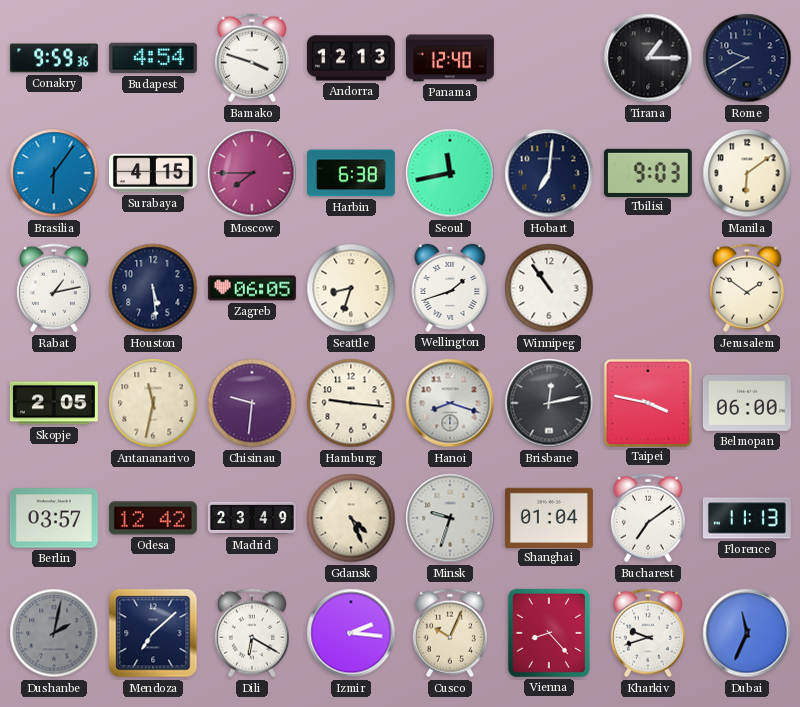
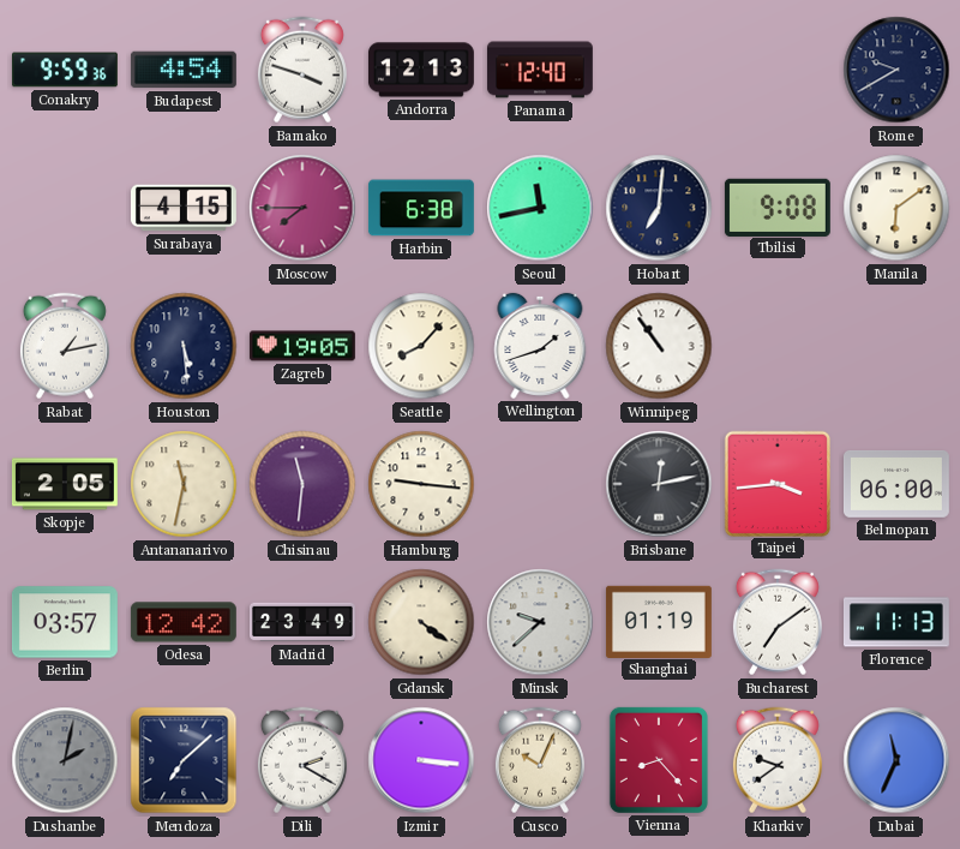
Tirana: 1:15 -> none (648, 58)
Brasilia: 6:06 -> none (54, 173)
Tbilisi: 9:03 -> 9:08 (778, 207)
Zagreb: 06:05 -> 19:05 (302, 346)
Seattle: 8:33 -> 8:07 (421, 346)
Jerusalem: 1:51 -> none (747, 288)
Chisinau: 9:31 -> 11:31 (302, 484)
Hanoi: 8:18 -> none (450, 403)
Taipei: 3:47 -> 3:44 (776, 483)
Gdansk: 4:26 -> 4:21 (421, 622)
Minsk: 9:33 -> 9:38 (540, 622)
Shanghai: 01:04 -> 01:19 (659, 621)
Dili: 6:20 -> 2:20 (302, 760)
Izmir: 2:16 -> 3:16 (421, 760)
Kharkiv: 9:42 -> 9:39 (778, 760)
